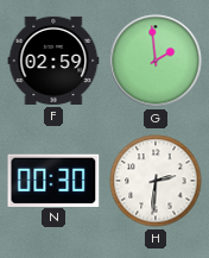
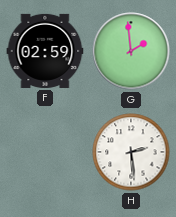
N: 00:30 -> none (53, 180)
H: 2:31 -> 2:29 (131, 152)
